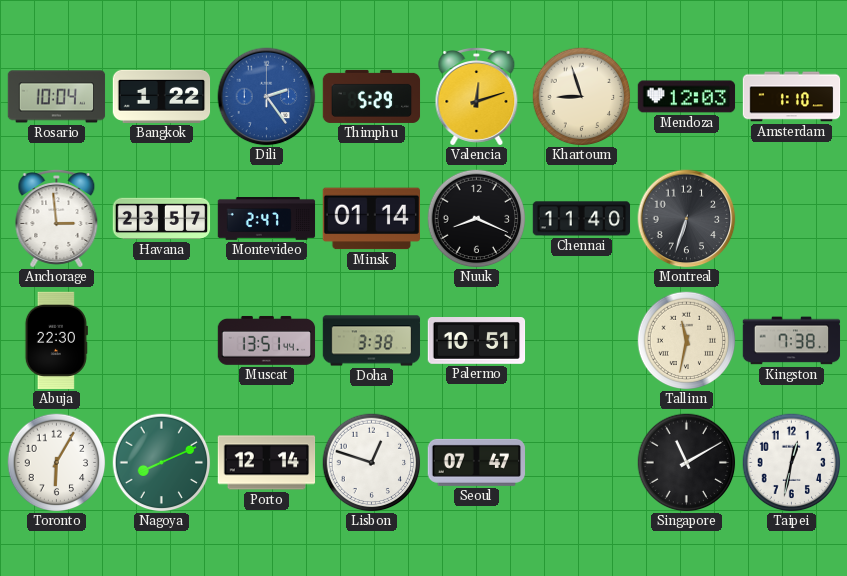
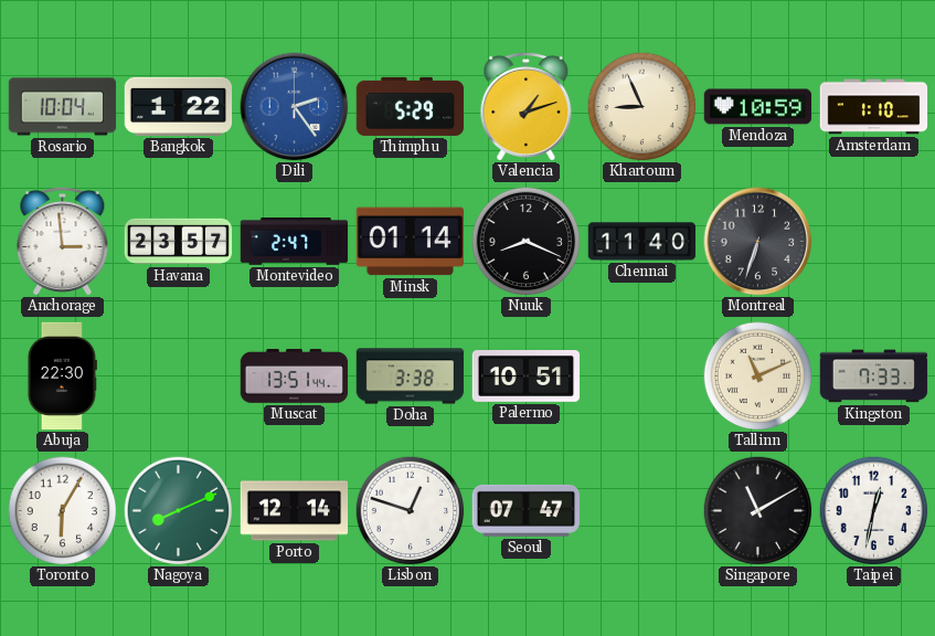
Valencia: 12:12 -> 1:12 (527, 107)
Khartoum: 8:57 -> 8:56 (642, 107)
Mendoza: 12:03 -> 10:59 (758, 107)
Tallinn: 11:32 -> 11:11 (758, 377)
Kingston: 7:38 -> 7:33 (874, 377)
